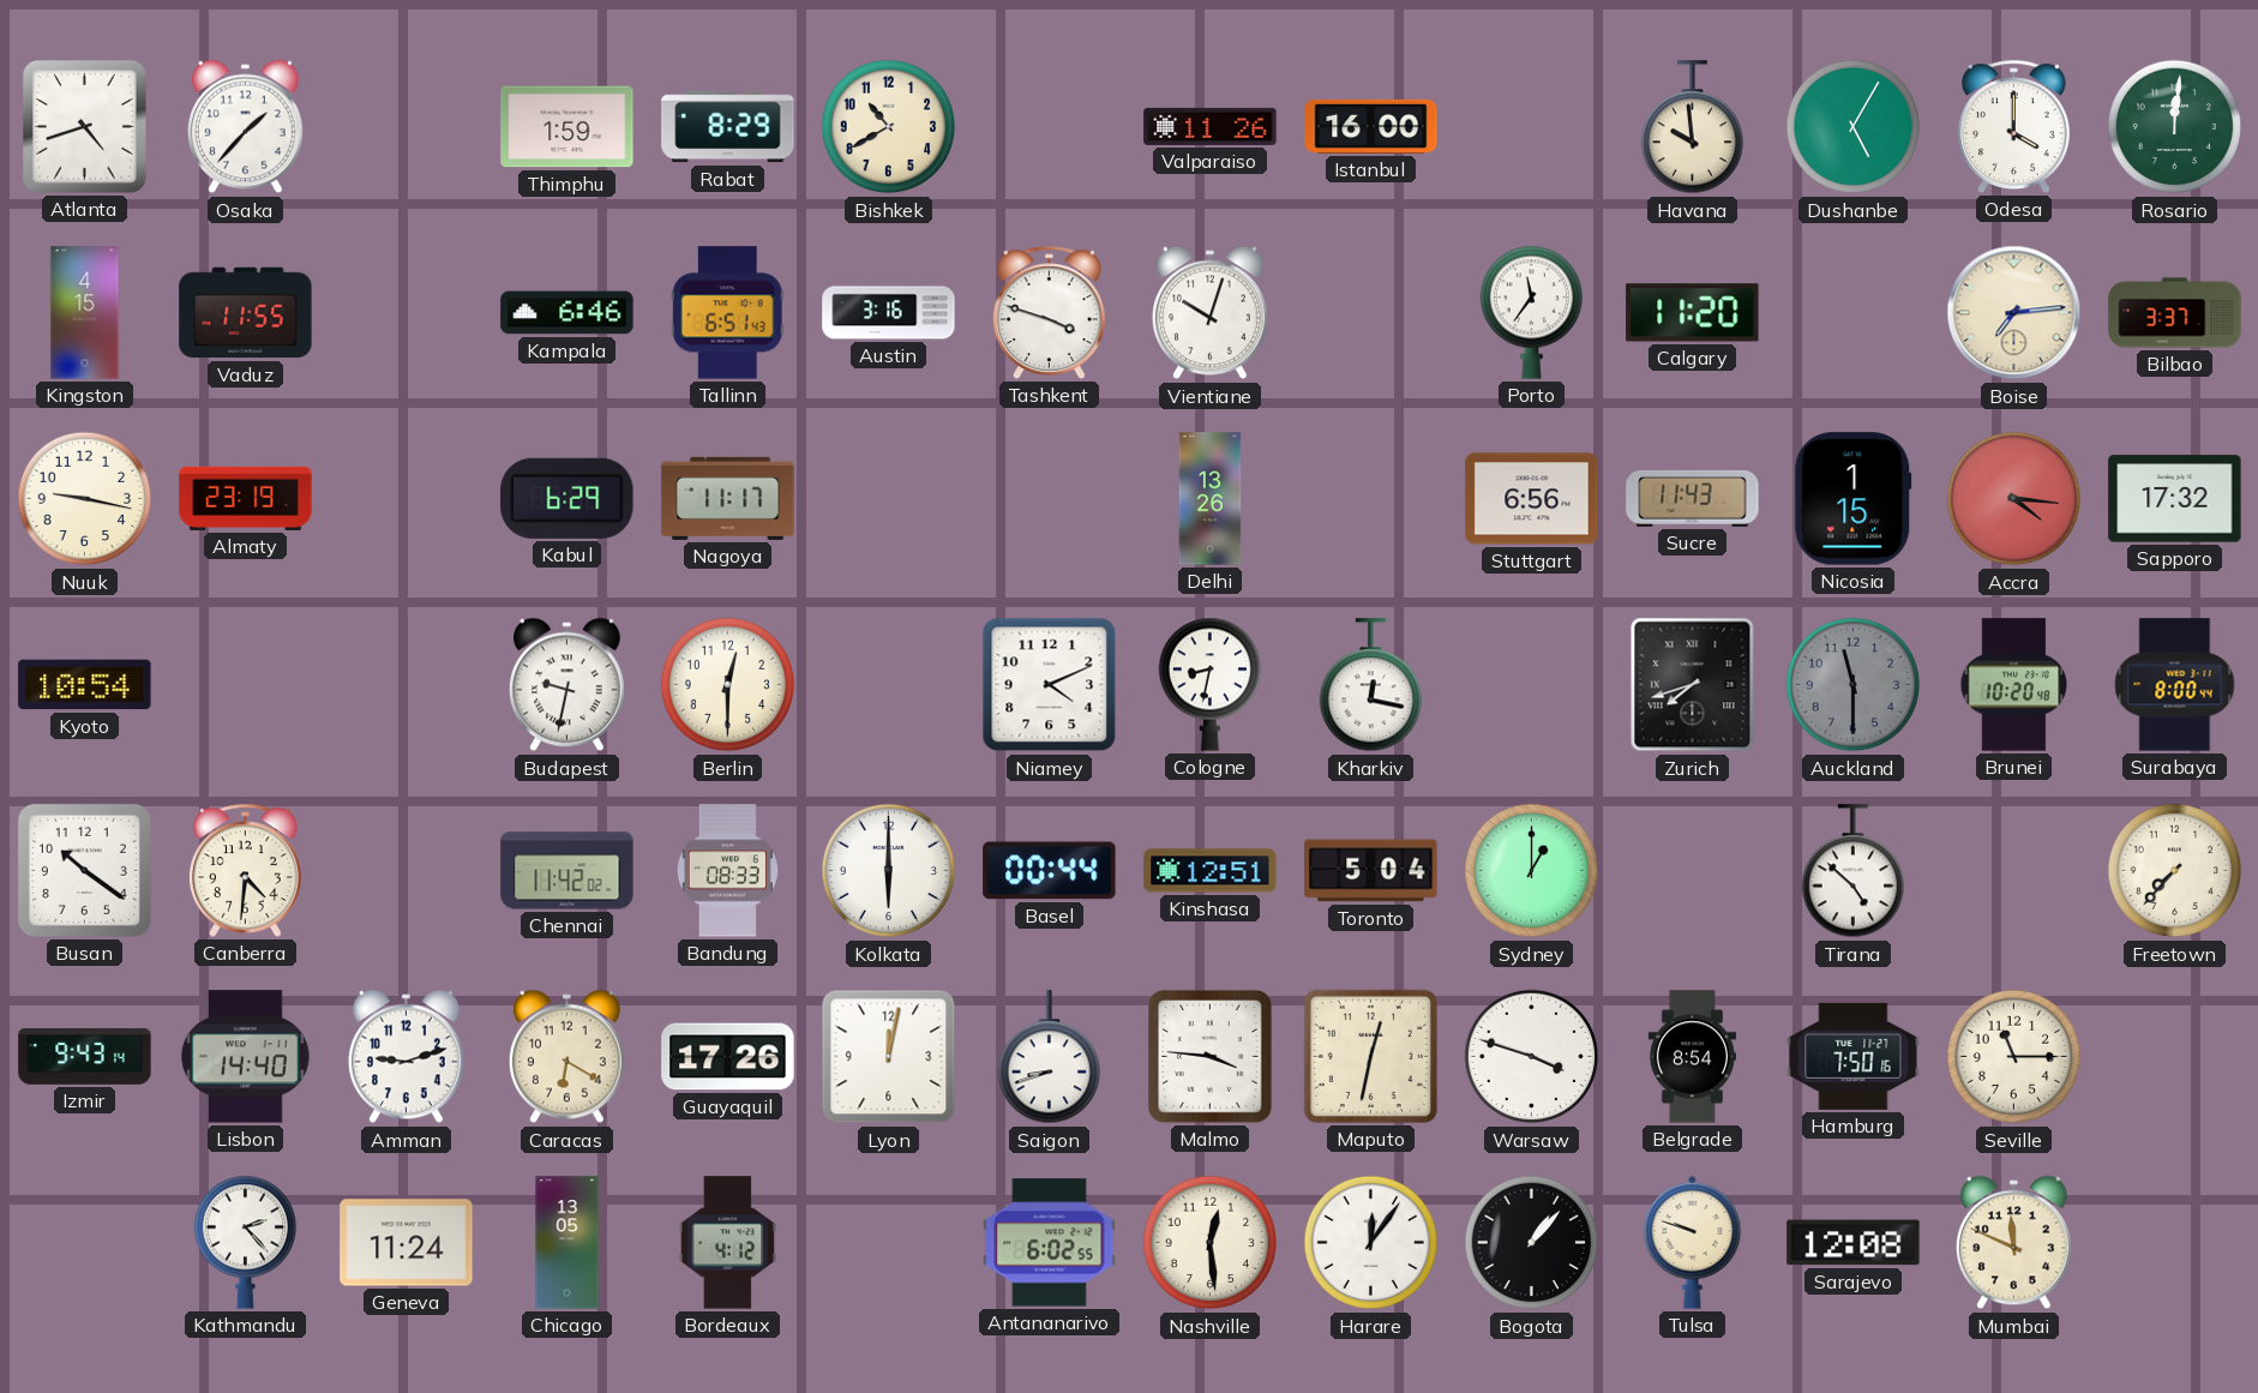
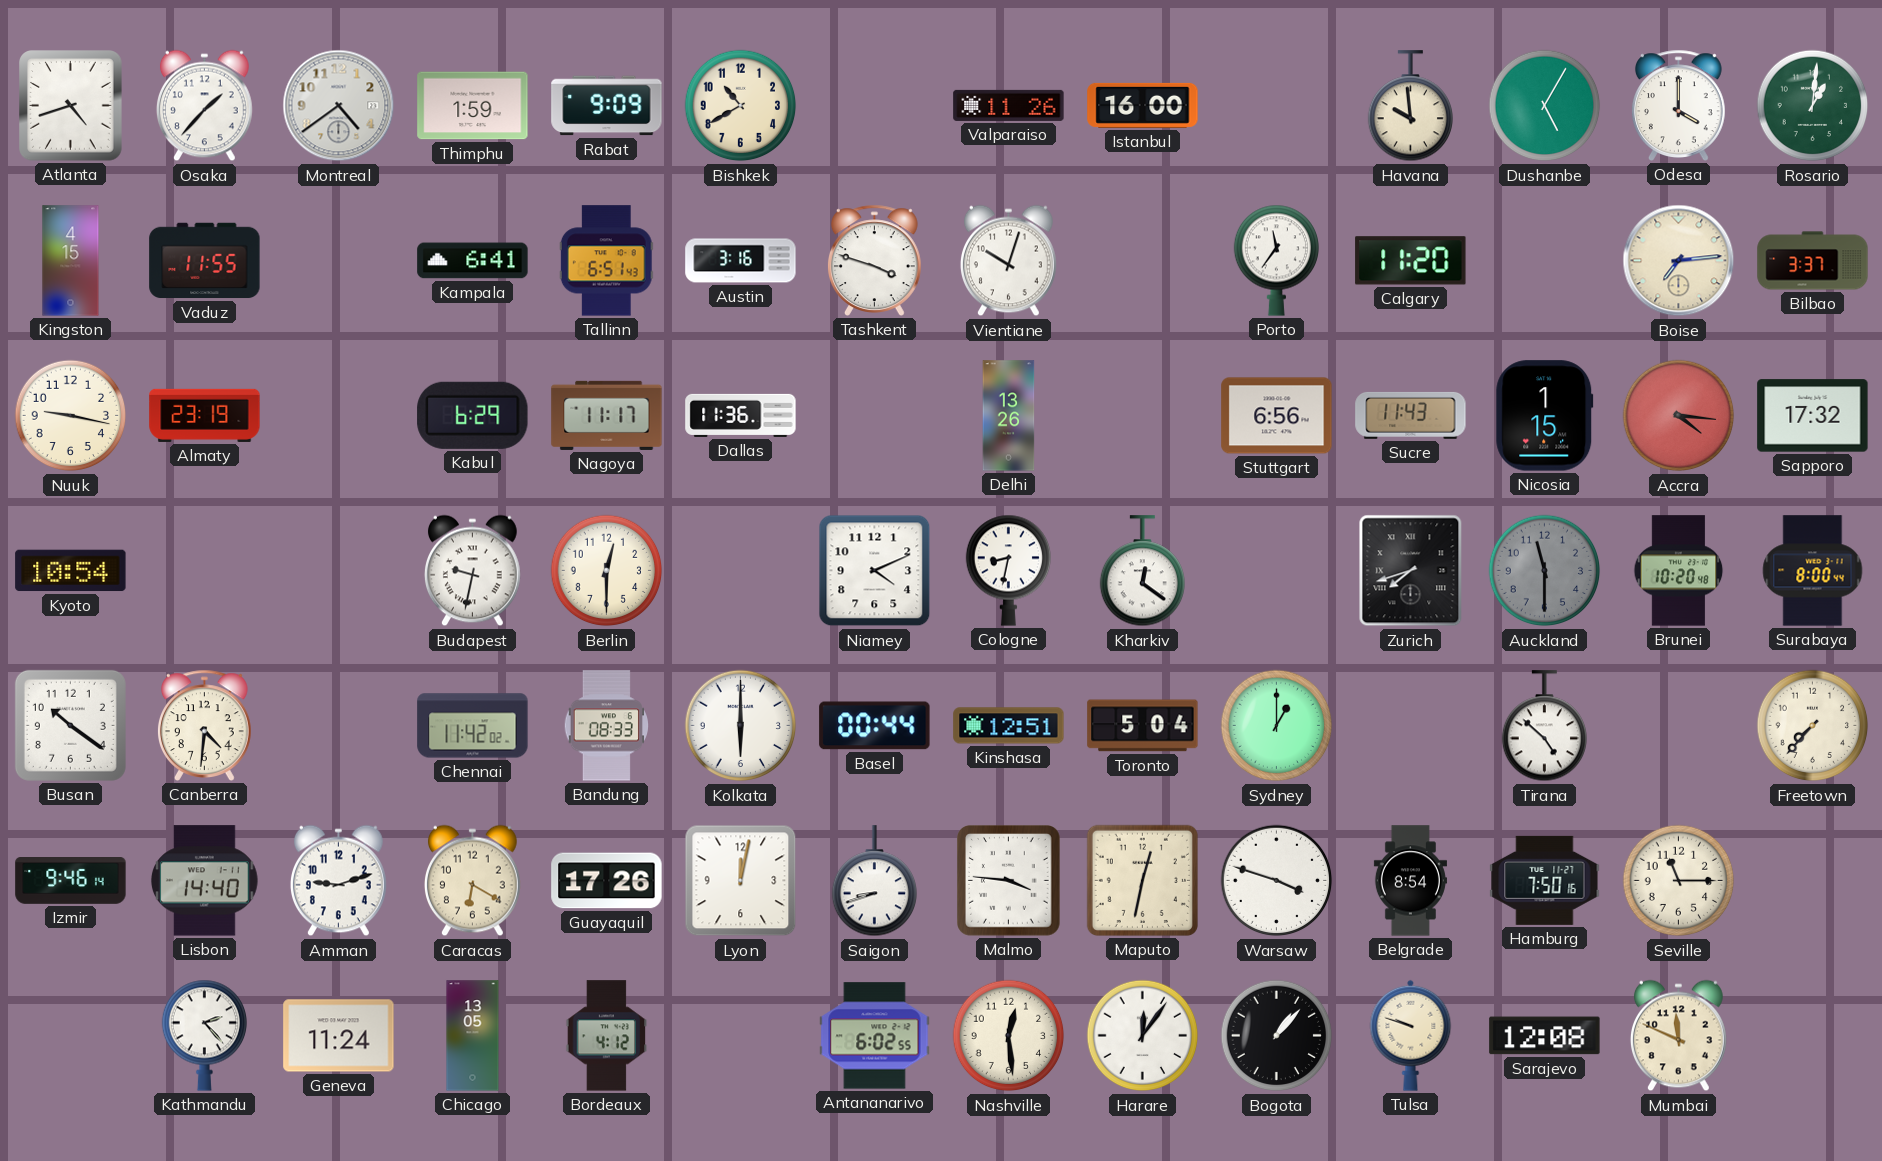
Montreal: none -> 4:39 (339, 106)
Rabat: 8:29 -> 9:09 (607, 106)
Rosario: 12:01 -> 1:01 (1813, 106)
Kampala: 6:46 -> 6:41 (473, 261)
Dallas: none -> 11:36 (741, 415)
Kharkiv: 12:17 -> 12:21 (1142, 571)
Izmir: 9:43 -> 9:46 (71, 881)
